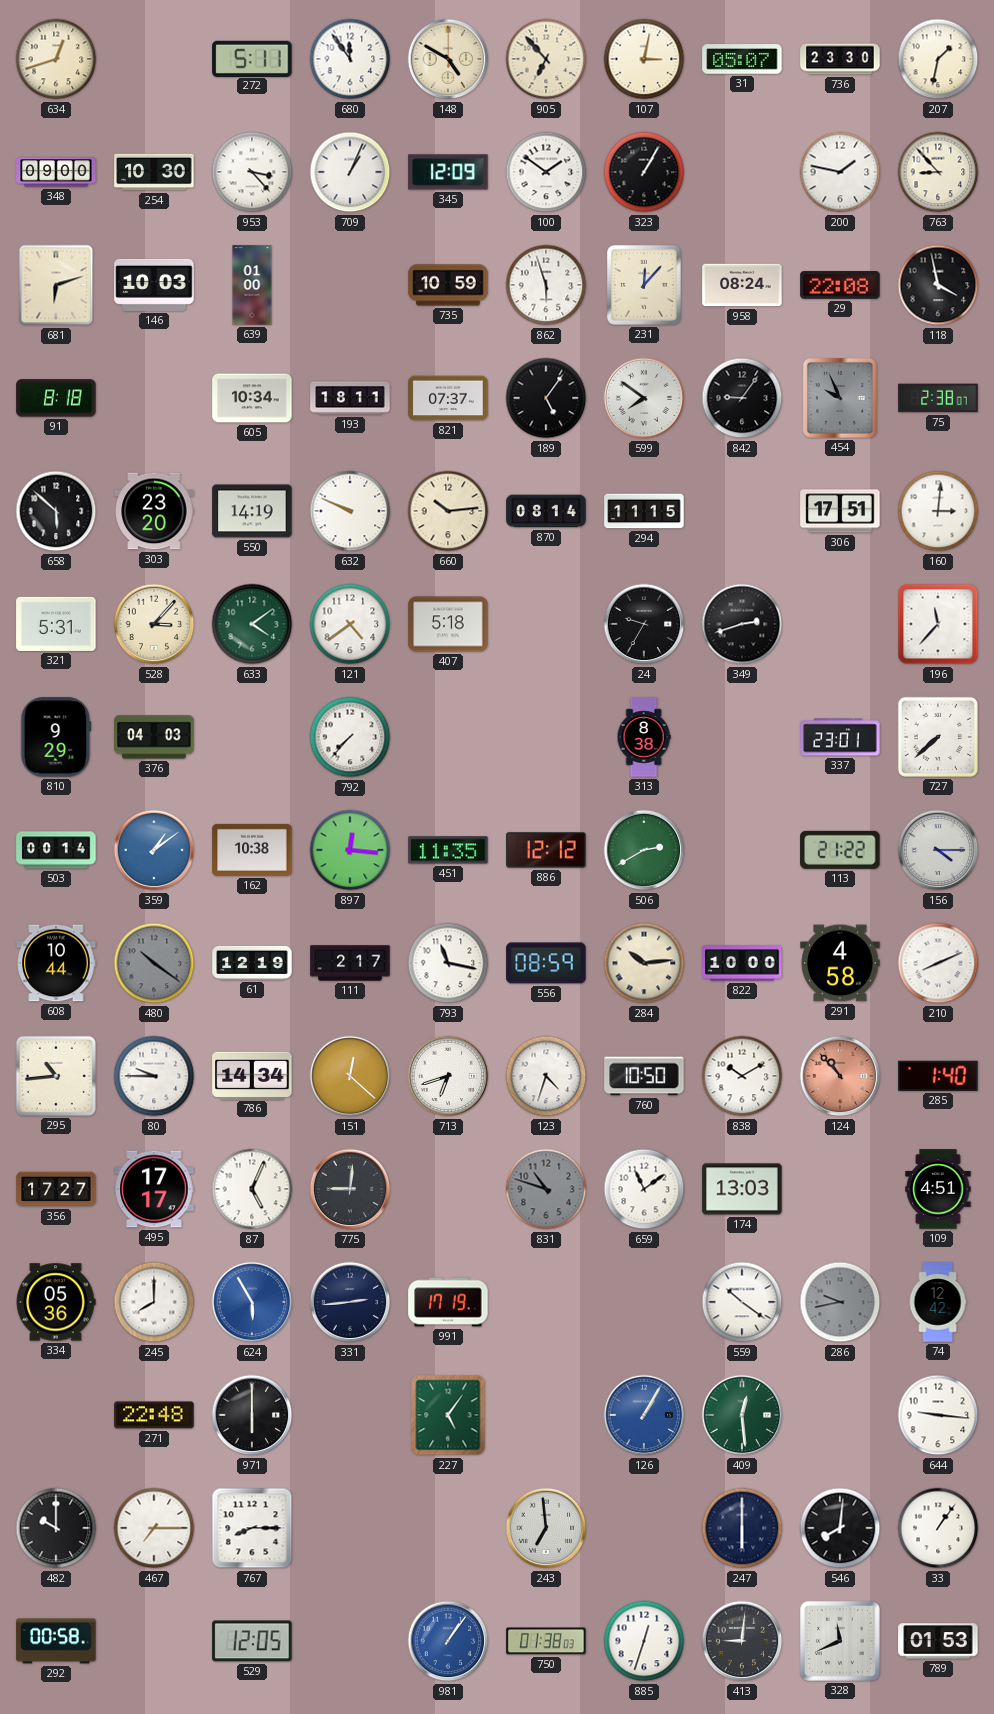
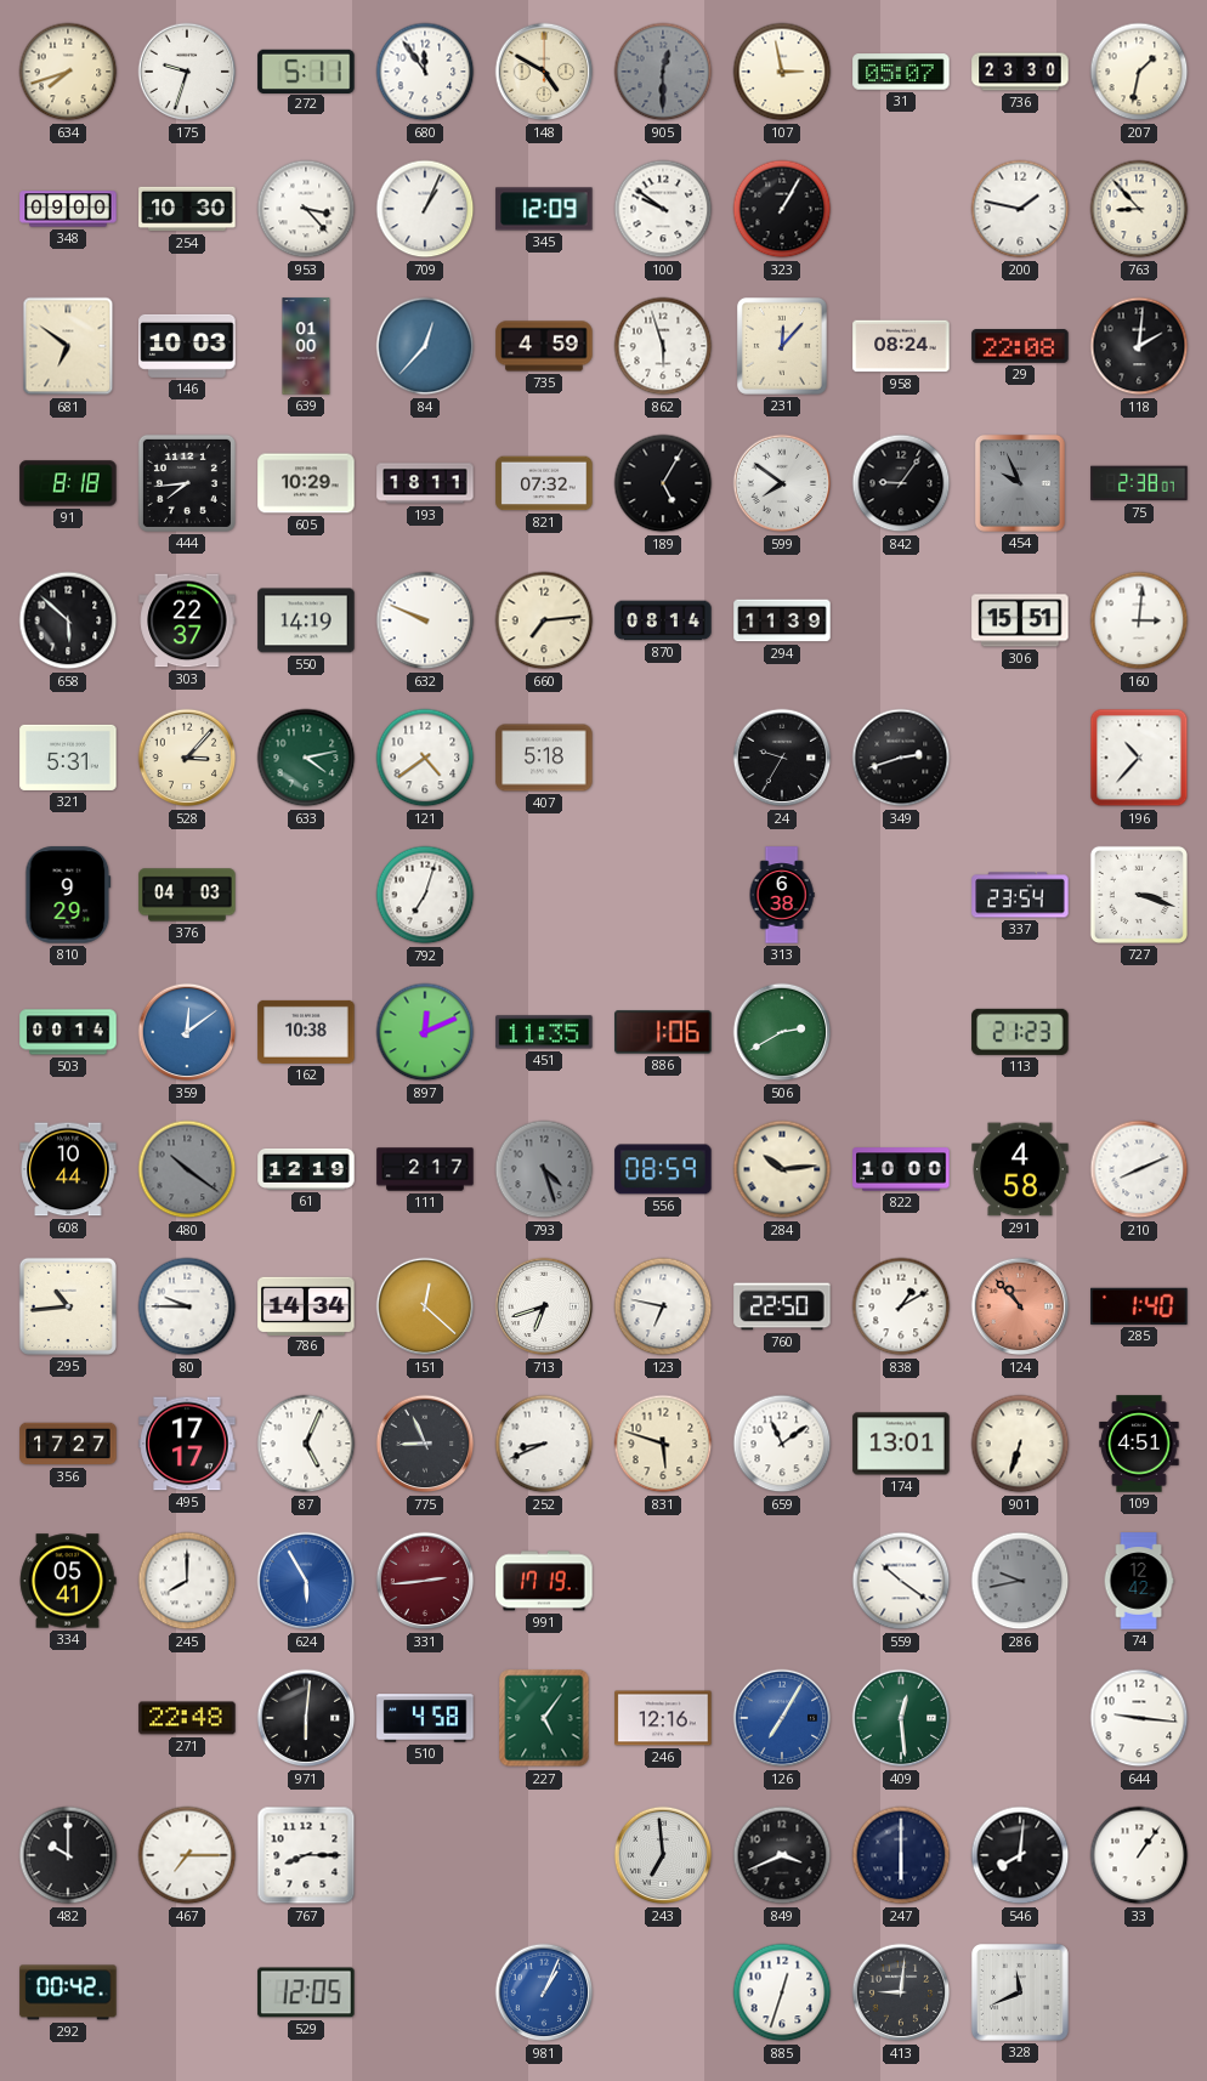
634: 12:42 -> 7:42 (68, 72)
175: none -> 9:33 (187, 72)
905: 6:53 -> 12:30 (663, 72)
905 dial: cream -> grey (663, 72)
107: 3:02 -> 2:58 (782, 72)
100: 1:51 -> 9:51 (663, 209)
681: 6:12 -> 6:51 (68, 346)
84: none -> 12:37 (425, 346)
735: 10:59 -> 4:59 (544, 346)
118: 3:58 -> 2:01 (1139, 346)
444: none -> 7:44 (187, 483)
605: 10:34 -> 10:29 (306, 483)
821: 07:37 -> 07:32 (544, 483)
189: 5:06 -> 5:05 (663, 483)
303: 23:20 -> 22:37 (187, 620)
660: 10:14 -> 7:14 (544, 620)
294: 11:15 -> 11:39 (782, 620)
306: 17:51 -> 15:51 (1020, 620)
633: 4:09 -> 4:13 (306, 758)
196: 11:37 -> 10:37 (1139, 758)
792: 7:37 -> 7:03 (425, 895)
313: 8:38 -> 6:38 (782, 895)
337: 23:01 -> 23:54 (1020, 895)
727: 7:38 -> 3:18 (1139, 895)
359: 1:09 -> 12:09 (187, 1032)
897: 12:16 -> 12:11 (425, 1032)
886: 12:12 -> 1:06 (663, 1032)
113: 21:22 -> 21:23 (1020, 1032)
156: 4:15 -> none (938, 850)
793: 11:17 -> 4:27 (544, 1169)
793 dial: white -> grey (544, 1169)
123: 4:33 -> 6:47 (663, 1306)
760: 10:50 -> 22:50 (782, 1306)
838: 10:10 -> 1:10 (901, 1306)
775: 9:01 -> 8:56 (425, 1444)
252: none -> 8:41 (544, 1444)
831: 10:48 -> 5:48 (663, 1444)
831 dial: grey -> cream (663, 1444)
174: 13:03 -> 13:01 (901, 1444)
901: none -> 6:33 (1020, 1444)
334: 05:36 -> 05:41 (68, 1581)
331 dial: navy -> burgundy (425, 1581)
971: 6:00 -> 6:01 (306, 1718)
510: none -> 4:58 (425, 1718)
246: none -> 12:16 (663, 1718)
126: 1:05 -> 7:05 (782, 1718)
849: none -> 3:41 (782, 1855)
292: 00:58 -> 00:42 (68, 1992)
981: 1:06 -> 1:04 (544, 1992)
750: 01:38 -> none (546, 1641)
789: 01:53 -> none (938, 1641)
